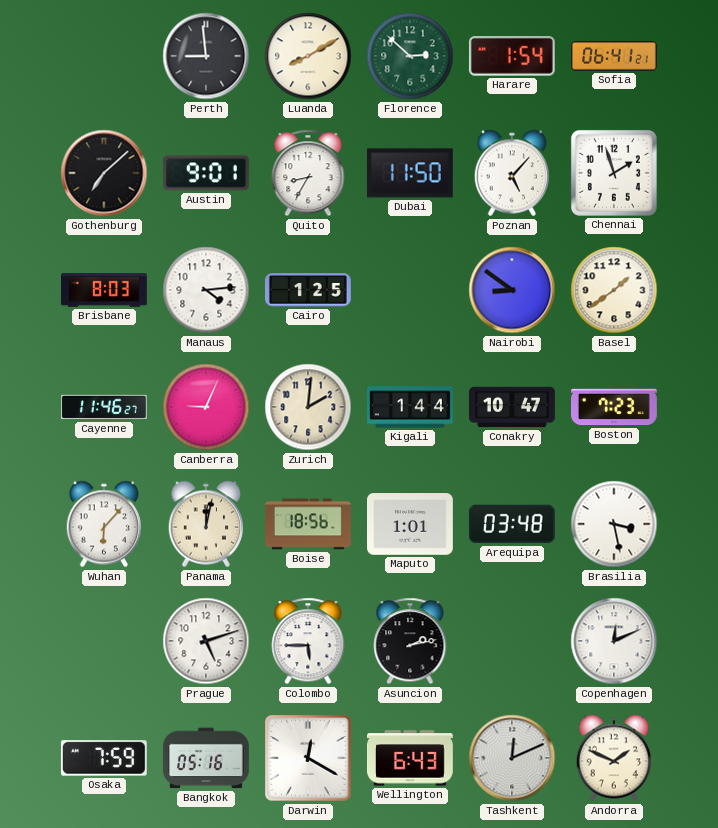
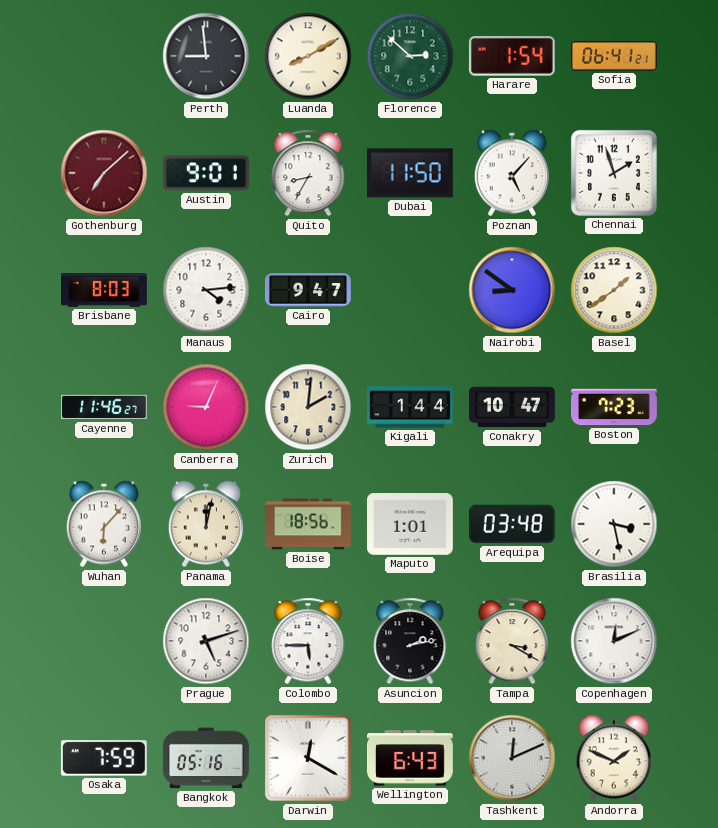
Gothenburg dial: black -> burgundy (104, 173)
Cairo: 1:25 -> 9:47 (309, 290)
Tampa: none -> 3:20 (512, 641)
